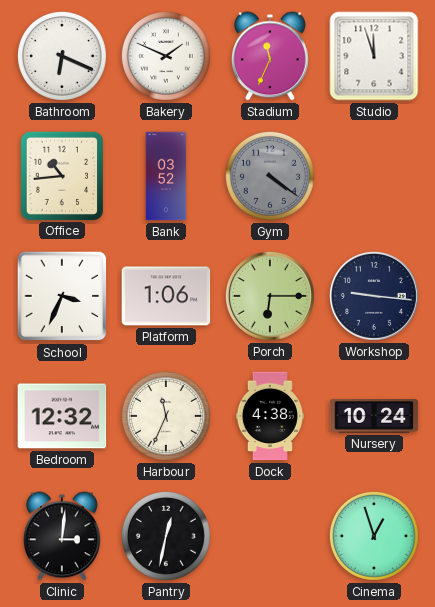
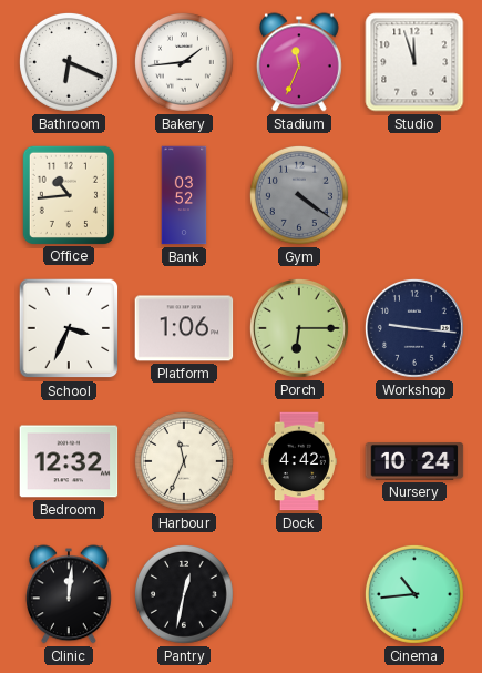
Bakery: 1:49 -> 1:44 (184, 62)
Dock: 4:38 -> 4:42 (299, 461)
Clinic: 3:01 -> 12:01 (69, 594)
Cinema: 12:57 -> 10:44 (414, 594)
